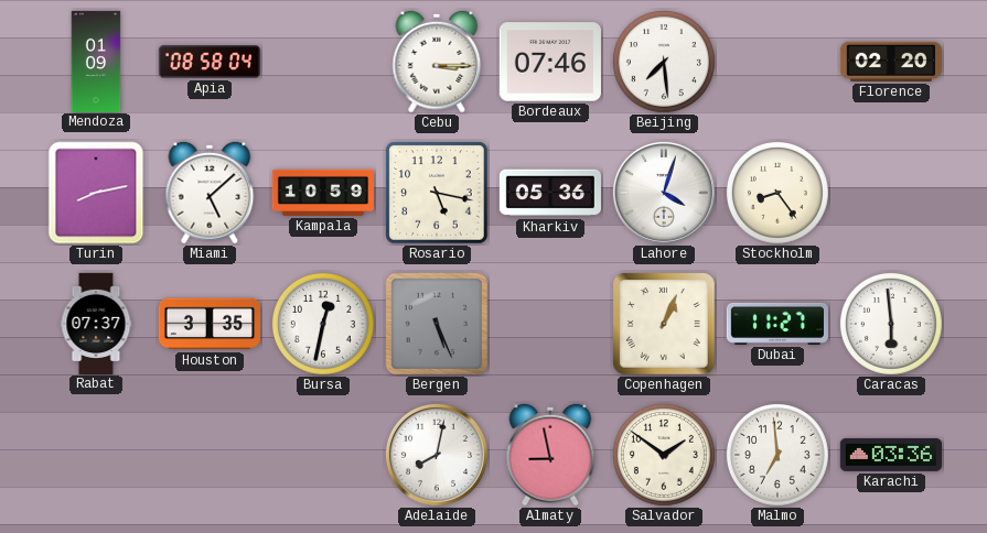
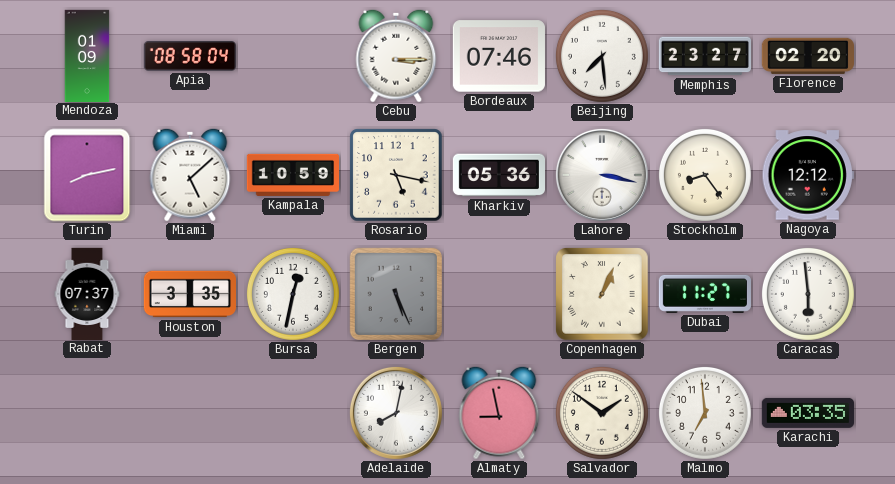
Memphis: none -> 23:27 (704, 56)
Lahore: 4:03 -> 3:17 (602, 175)
Nagoya: none -> 12:12 (808, 175)
Karachi: 03:36 -> 03:35 (808, 413)
